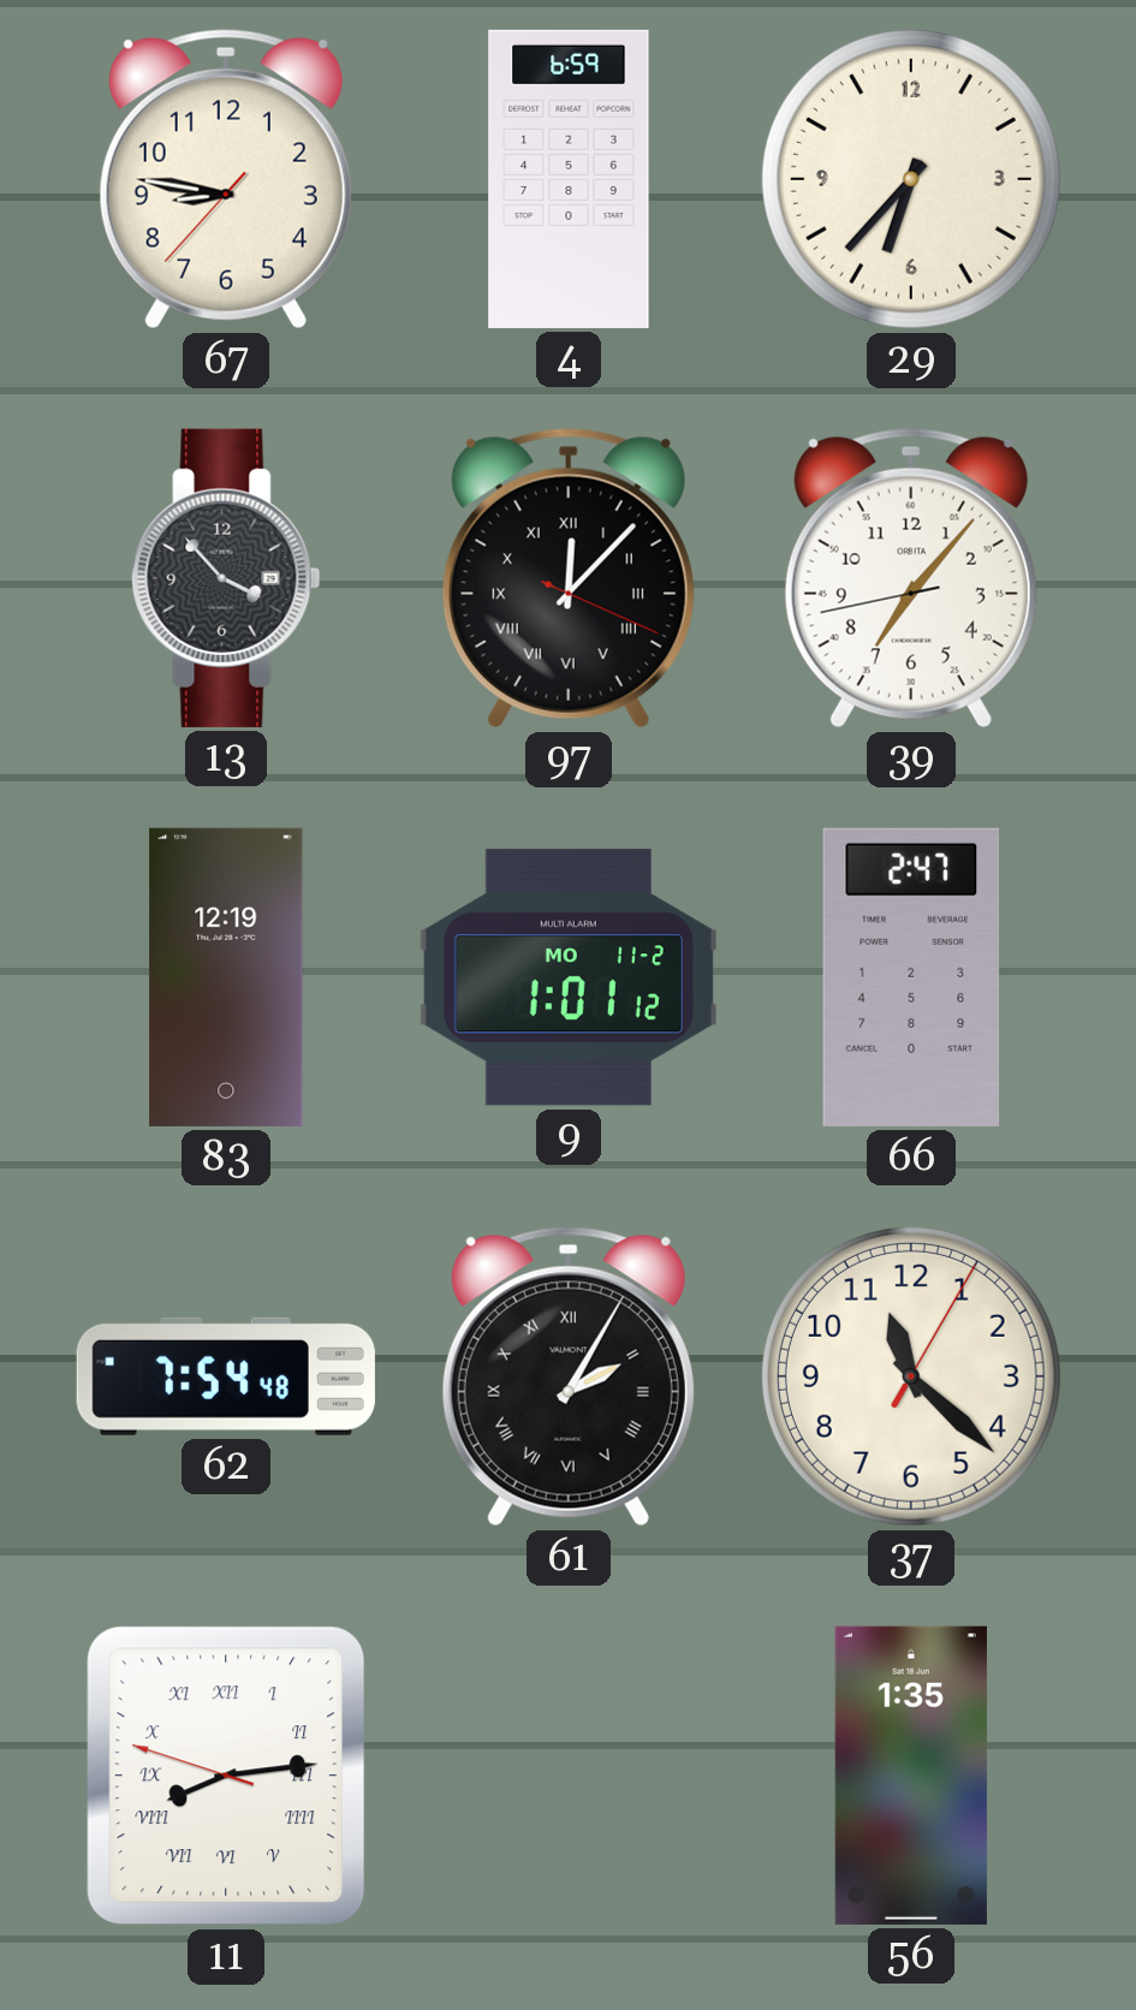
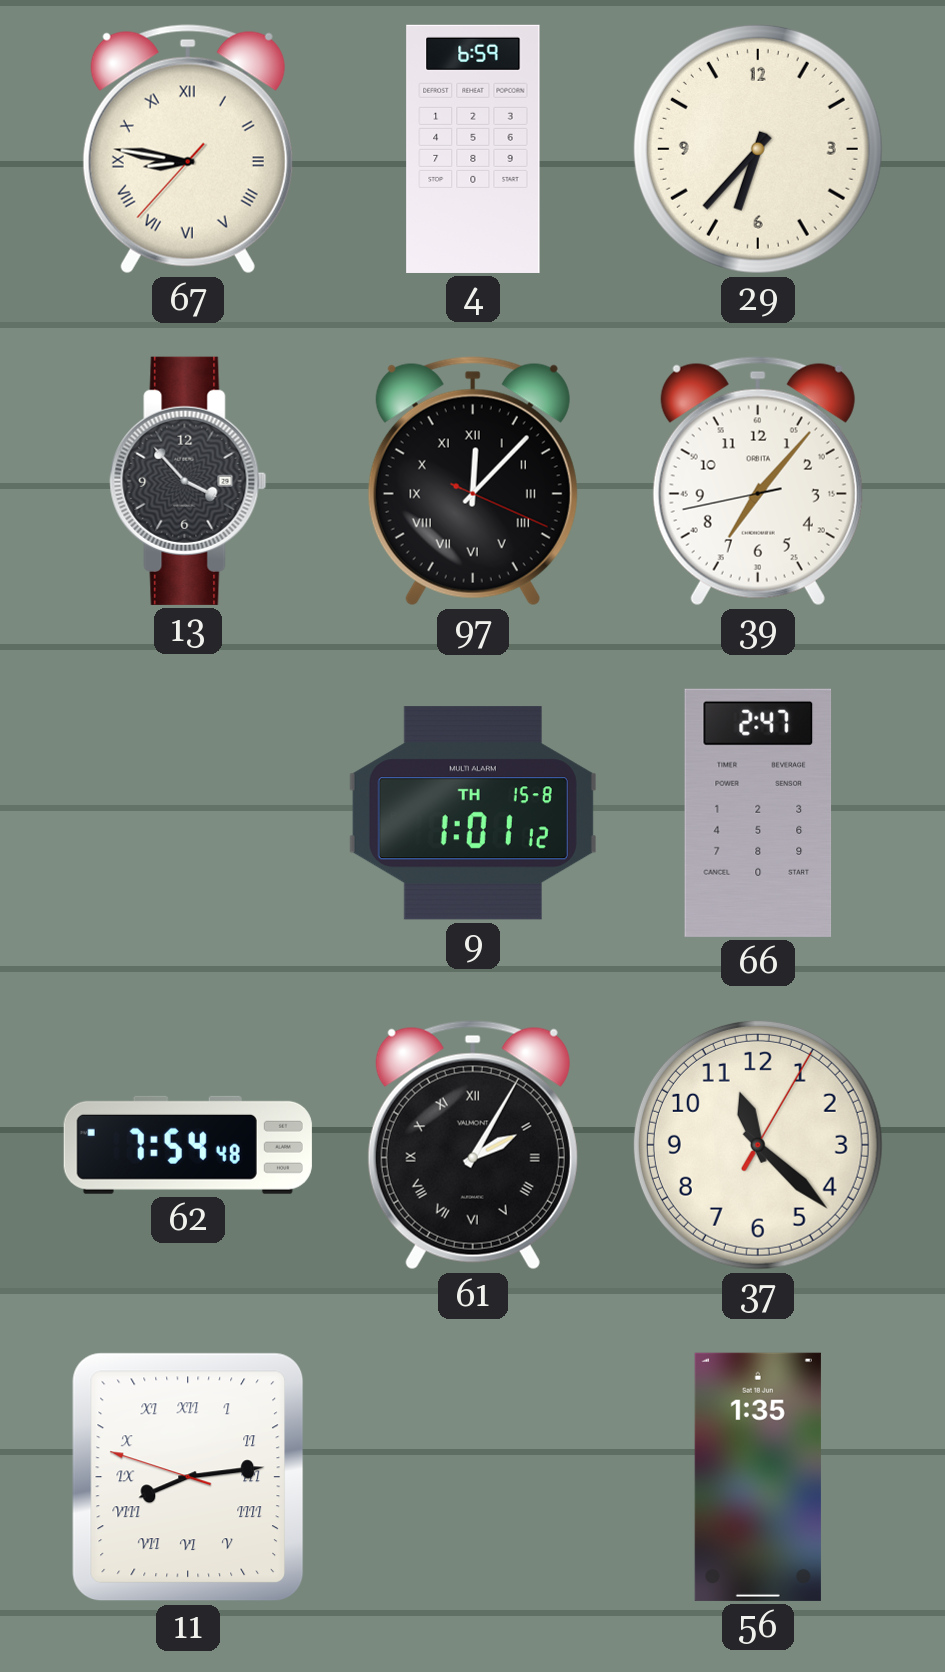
67 numerals: Arabic -> Roman (188, 149)
83: 12:19 -> none (226, 977)
9 date: MO 11-2 -> TH 15-8 (473, 813)
